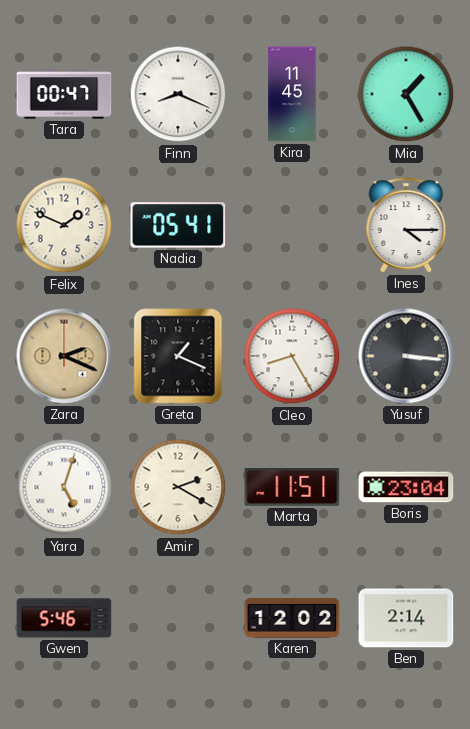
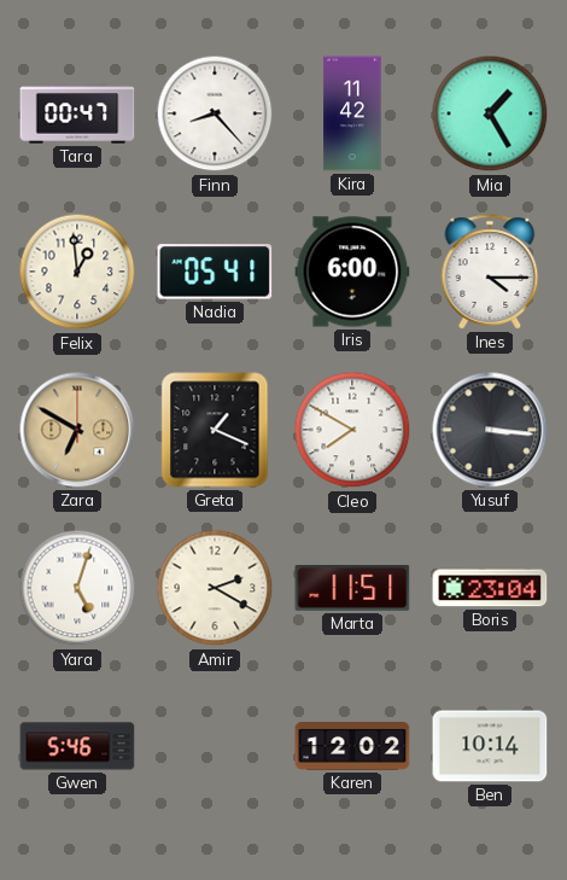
Finn: 8:19 -> 8:23 (215, 113)
Kira: 11:45 -> 11:42 (352, 113)
Felix: 1:49 -> 12:59 (77, 272)
Iris: none -> 6:00 (352, 272)
Zara: 2:19 -> 6:50 (77, 430)
Cleo: 8:25 -> 7:50 (352, 430)
Ben: 2:14 -> 10:14 (490, 746)
